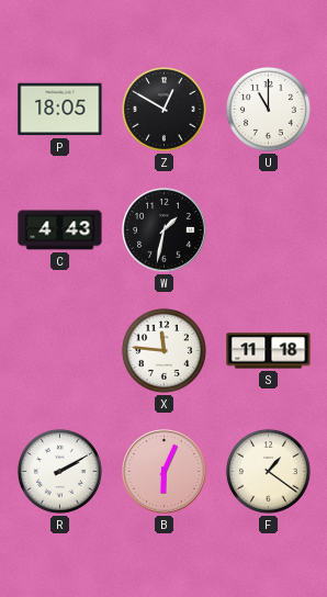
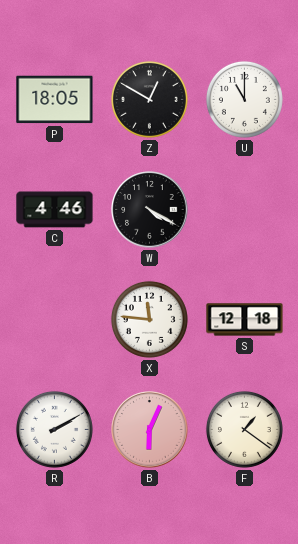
C: 4:43 -> 4:46 (55, 210)
W: 1:32 -> 4:20 (150, 210)
S: 11:18 -> 12:18 (245, 320)
